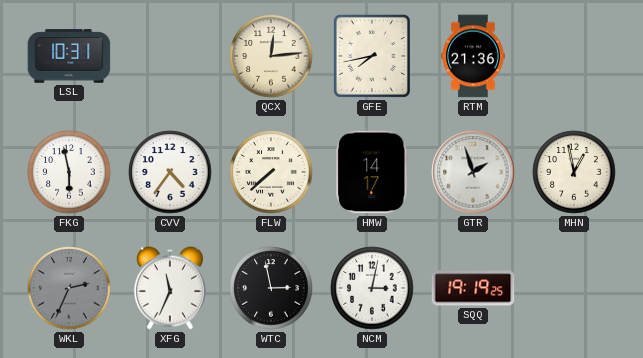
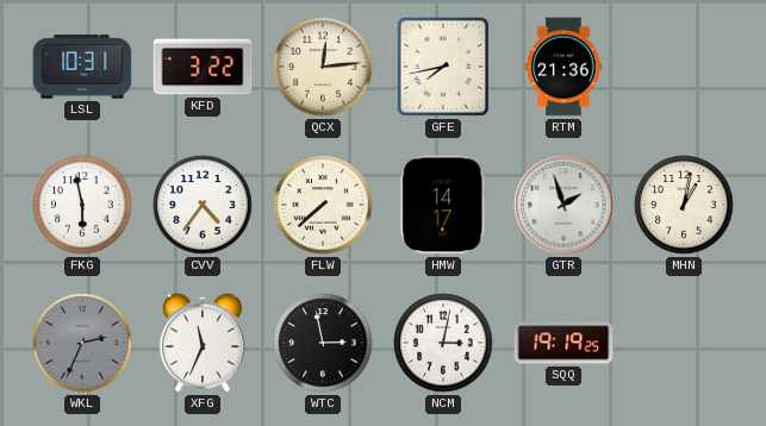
KFD: none -> 3:22 (203, 67)
MHN: 12:58 -> 1:02 (684, 205)
